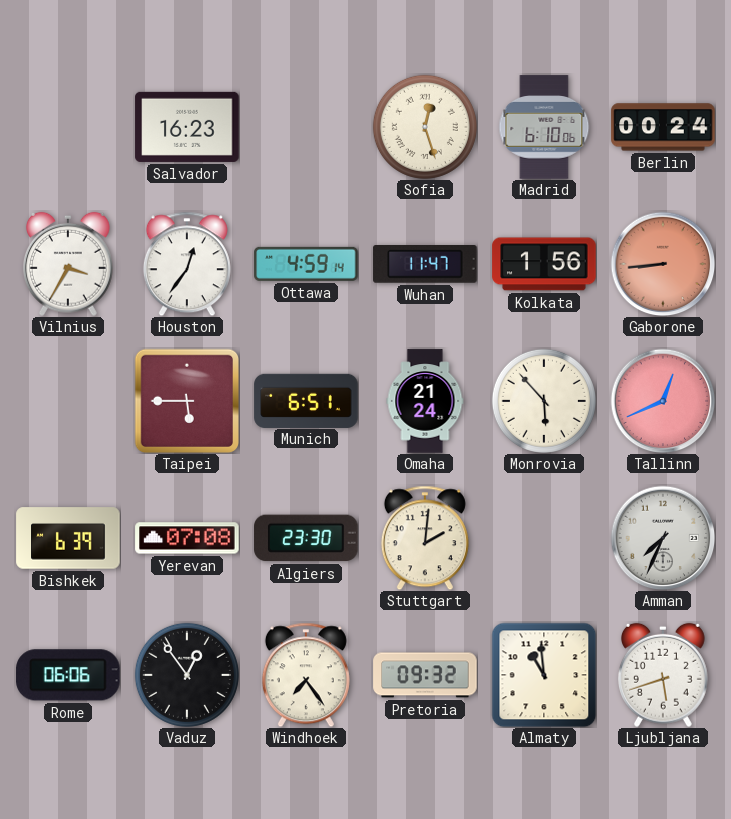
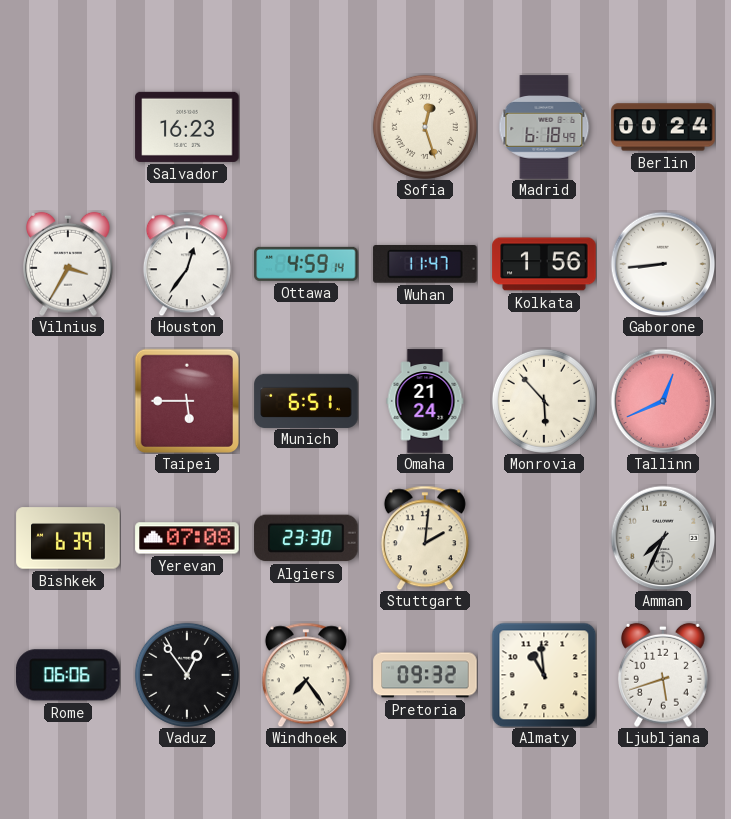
Madrid: 6:10 -> 6:18 (544, 127)
Gaborone dial: salmon -> white (663, 264)
